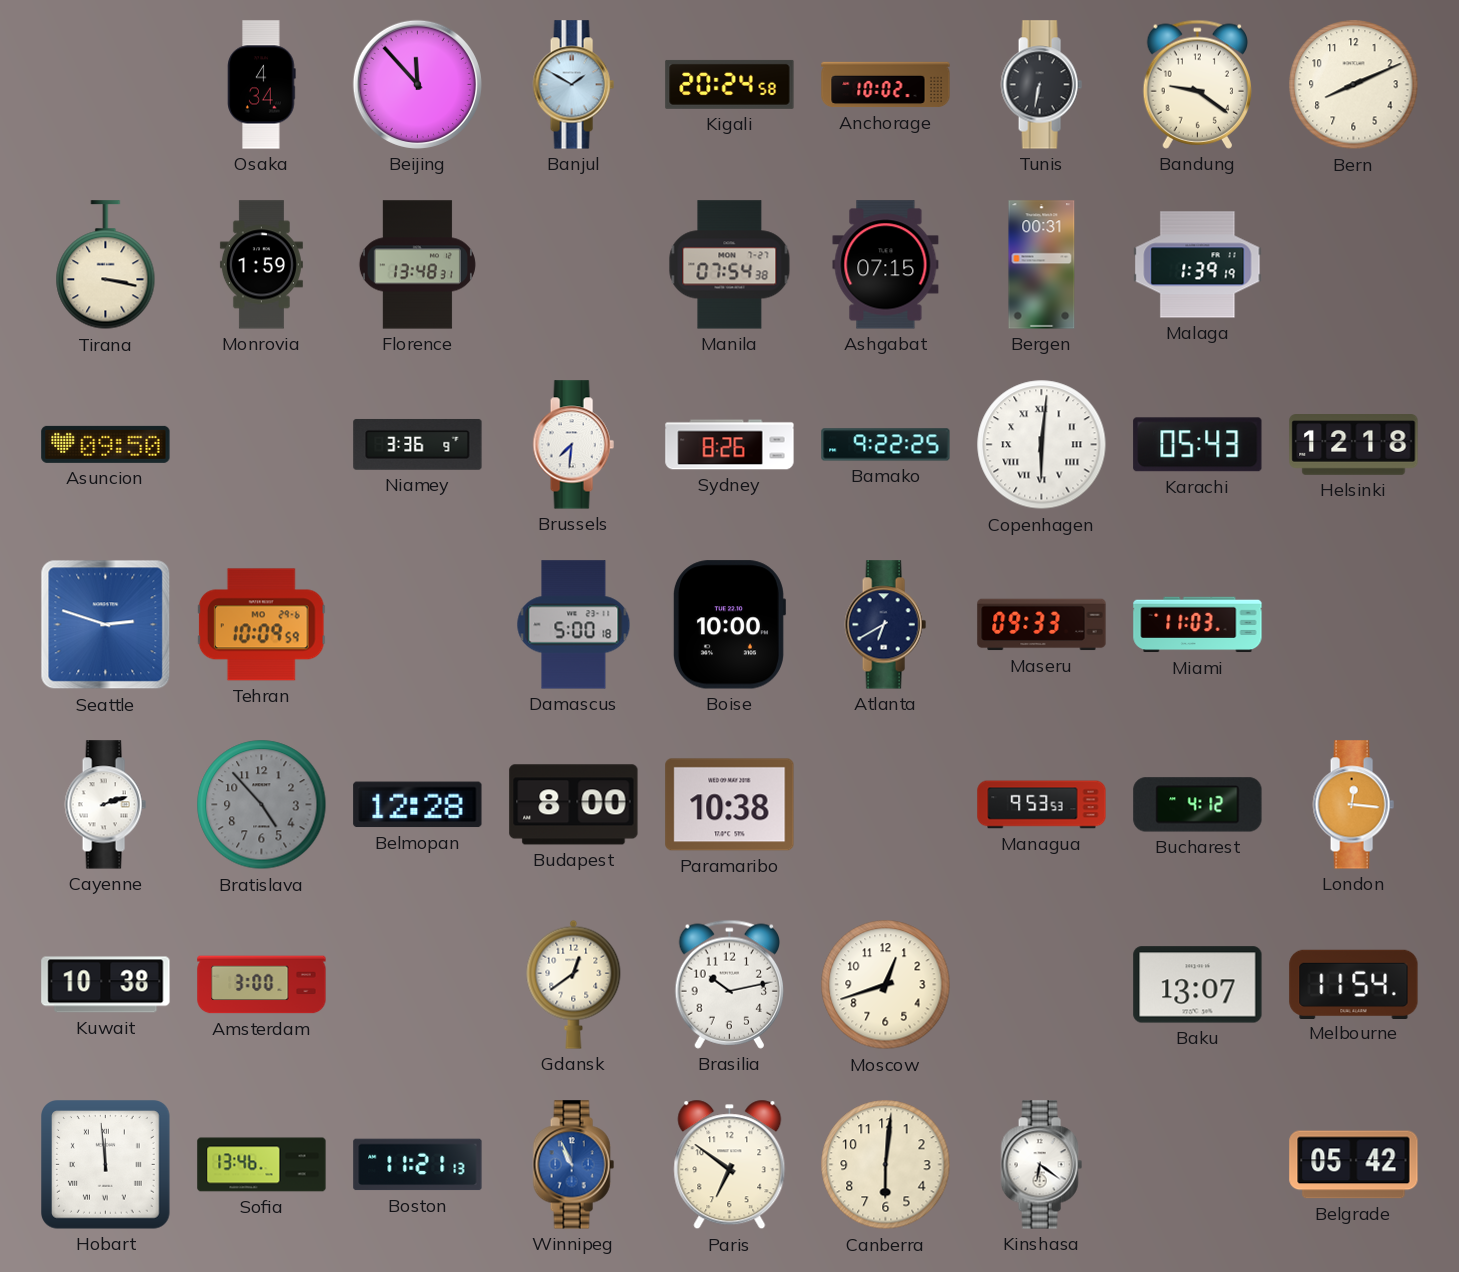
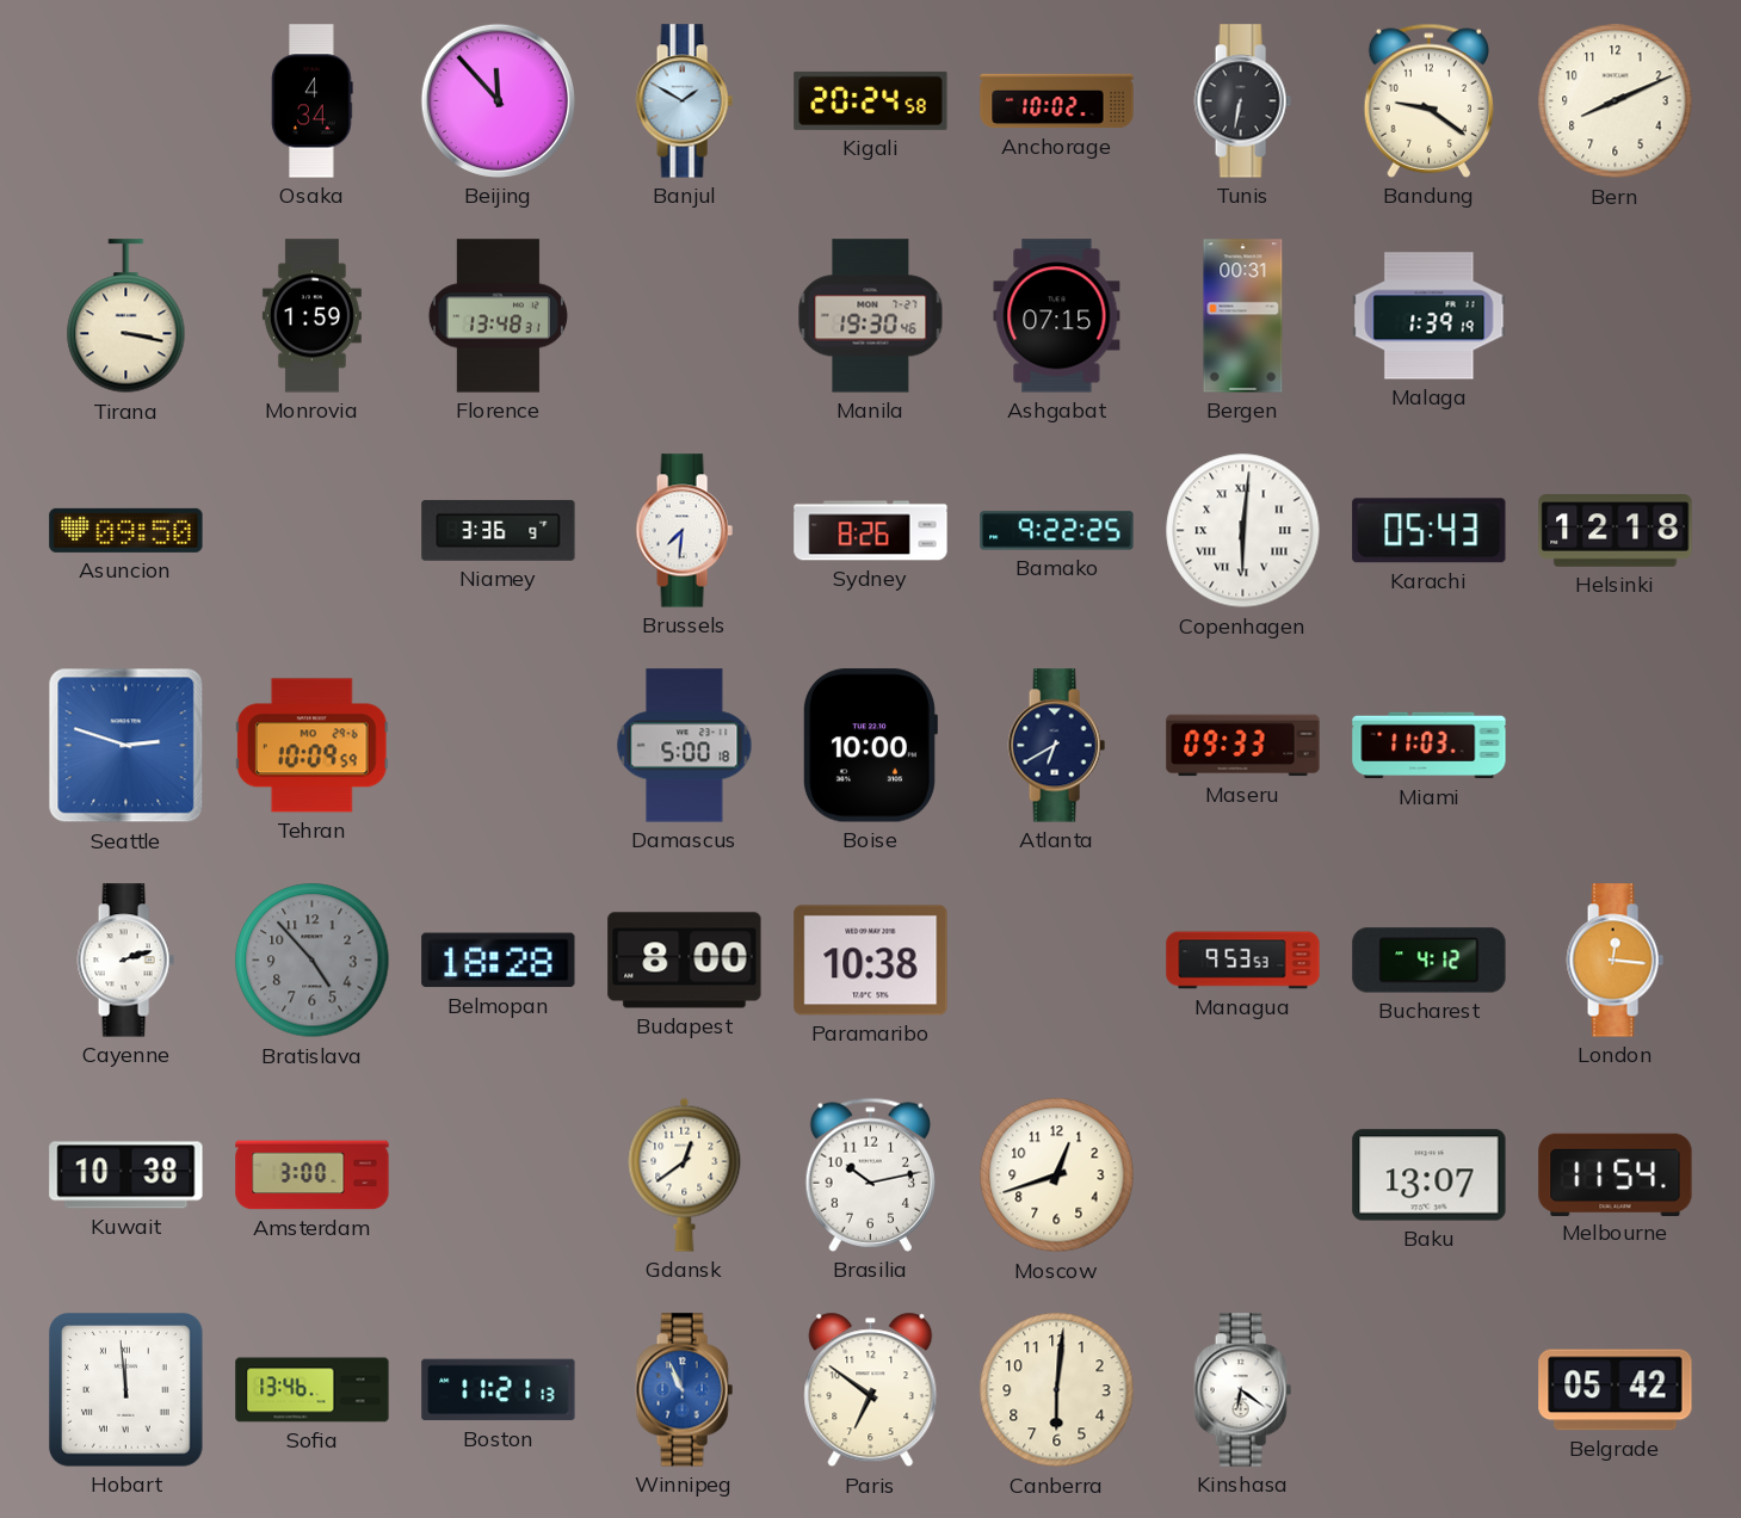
Manila: 07:54 -> 19:30 (871, 316)
Belmopan: 12:28 -> 18:28 (499, 961)
